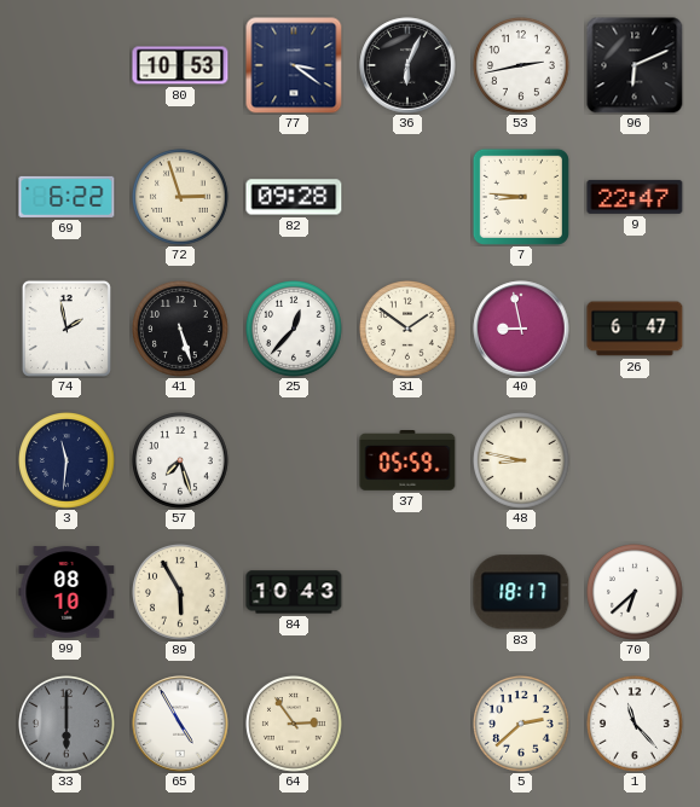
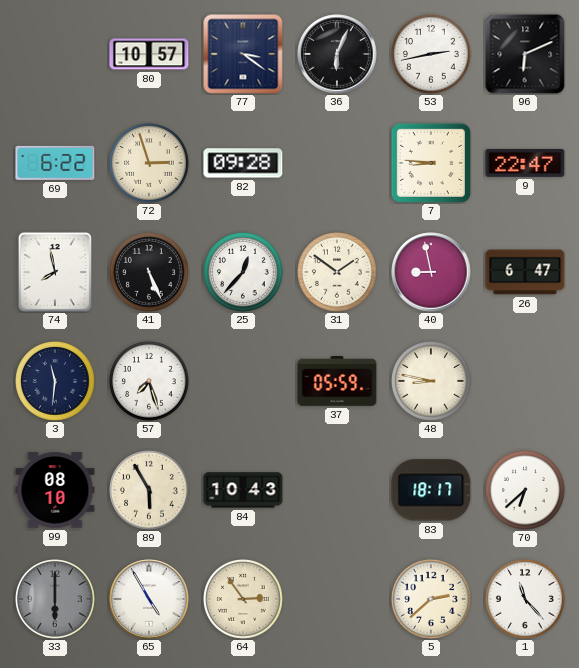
80: 10:53 -> 10:57 (149, 54)
74: 1:58 -> 7:58 (55, 272)
41: 5:27 -> 5:26 (150, 273)
